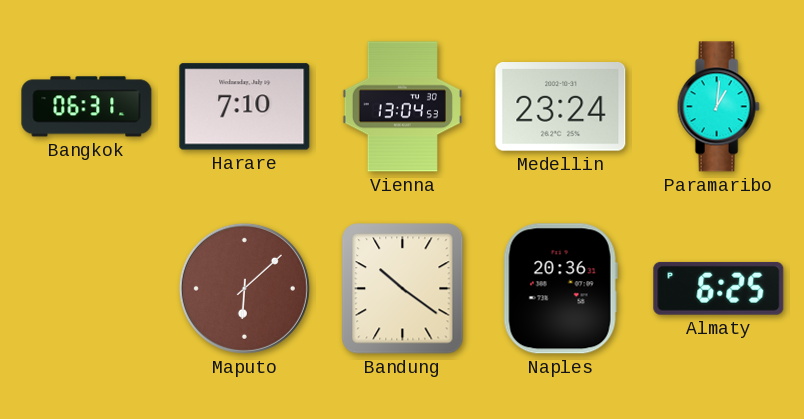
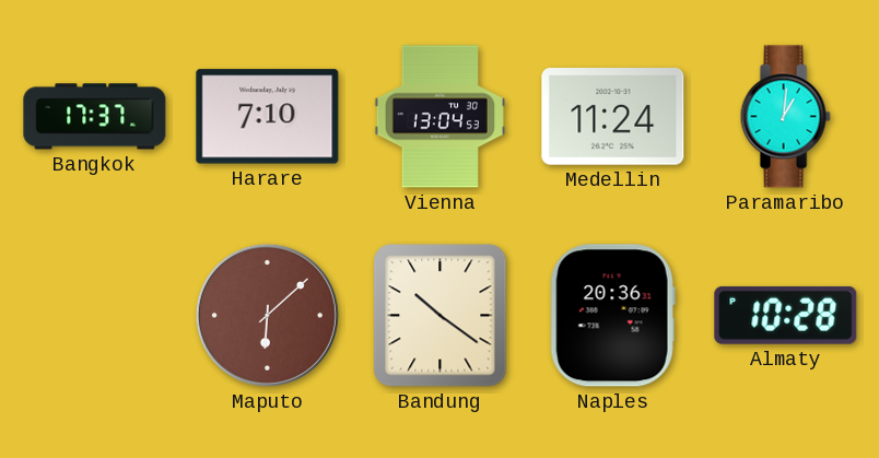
Bangkok: 06:31 -> 17:37 (95, 117)
Medellin: 23:24 -> 11:24 (613, 117)
Almaty: 6:25 -> 10:28 (786, 315)
